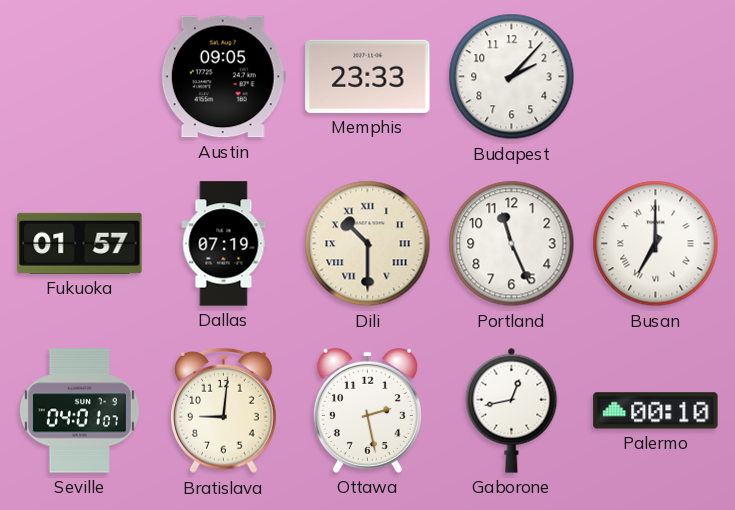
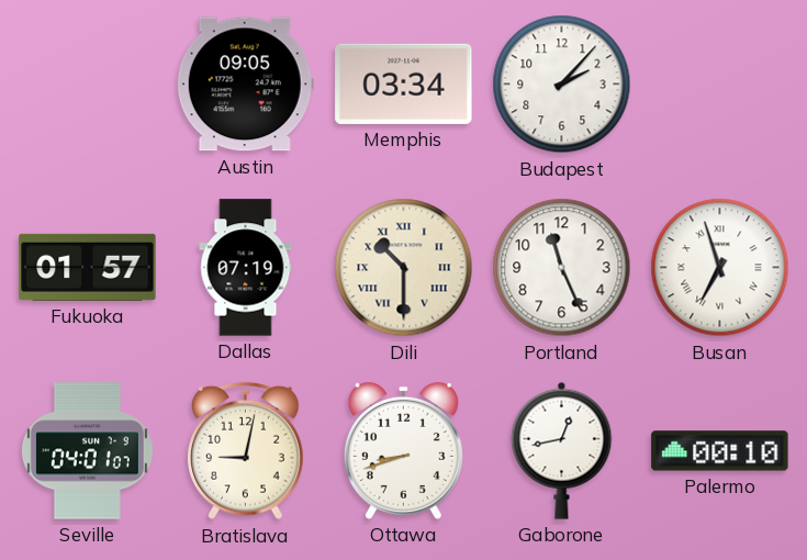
Memphis: 23:33 -> 03:34 (404, 83)
Busan: 7:00 -> 6:57 (720, 268)
Bratislava: 9:01 -> 9:02 (246, 451)
Ottawa: 2:28 -> 8:42 (403, 450)
